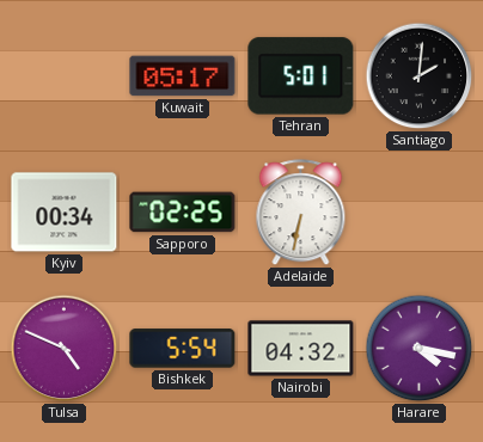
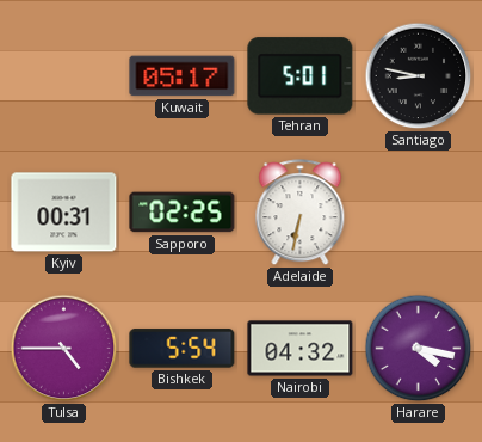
Santiago: 2:01 -> 8:47 (419, 76)
Kyiv: 00:34 -> 00:31 (64, 213)
Tulsa: 4:49 -> 4:45 (64, 349)
